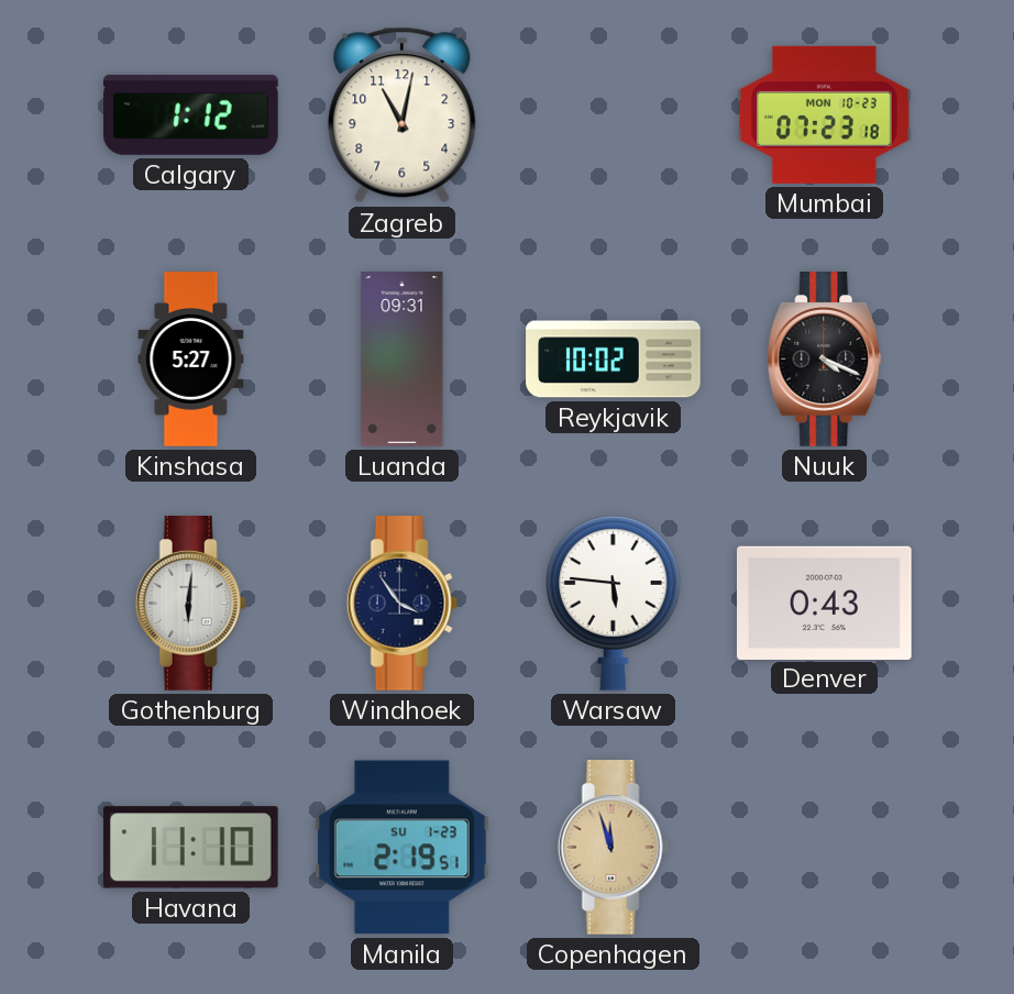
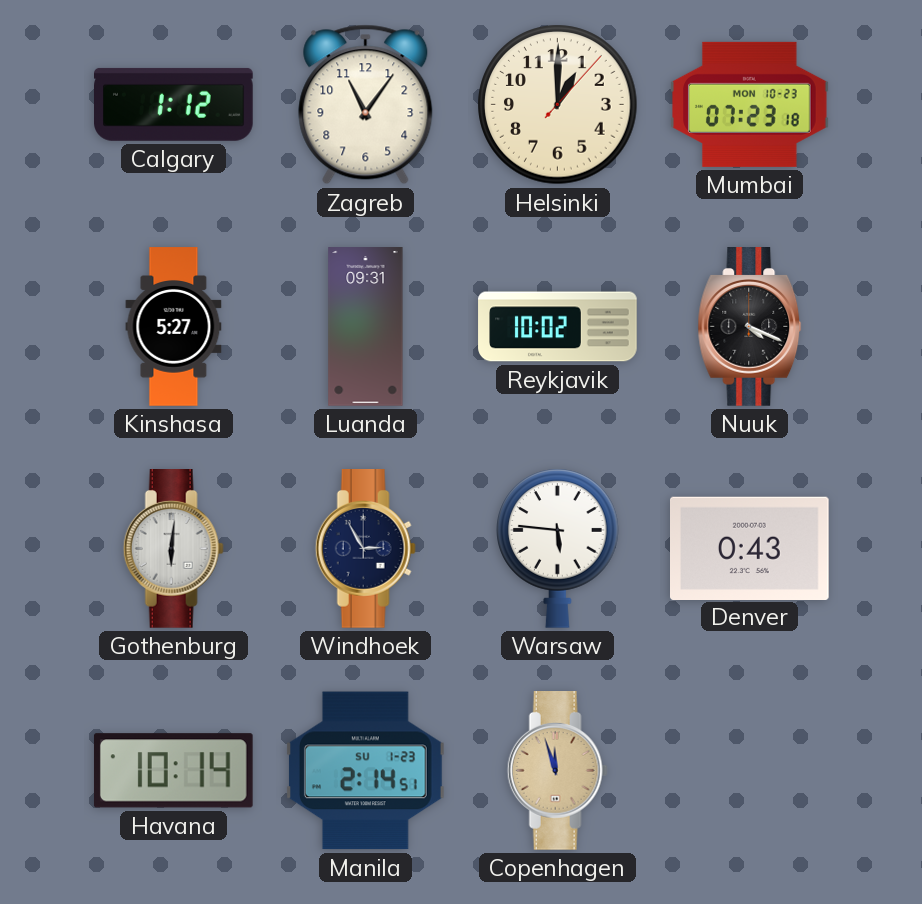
Zagreb: 11:02 -> 11:06 (366, 105)
Helsinki: none -> 1:00 (558, 105)
Windhoek: 3:54 -> 2:55 (365, 549)
Havana: 11:10 -> 10:14 (173, 771)
Manila: 2:19 -> 2:14 (366, 771)
